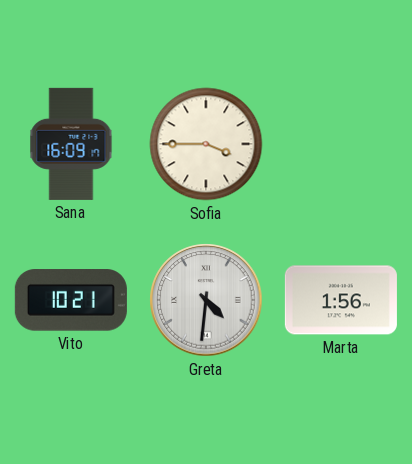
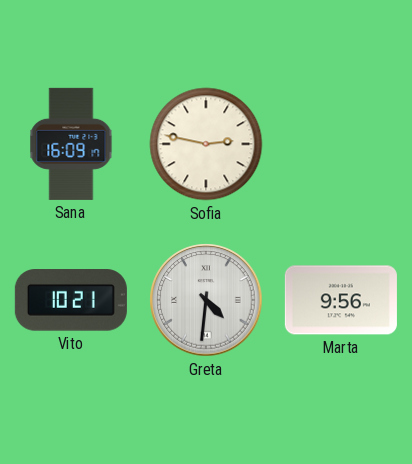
Sofia: 3:45 -> 2:47 (206, 144)
Marta: 1:56 -> 9:56 (341, 300)
